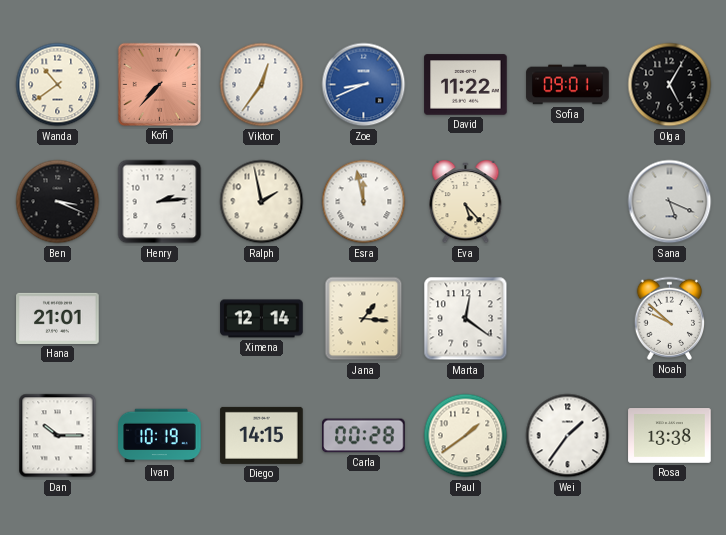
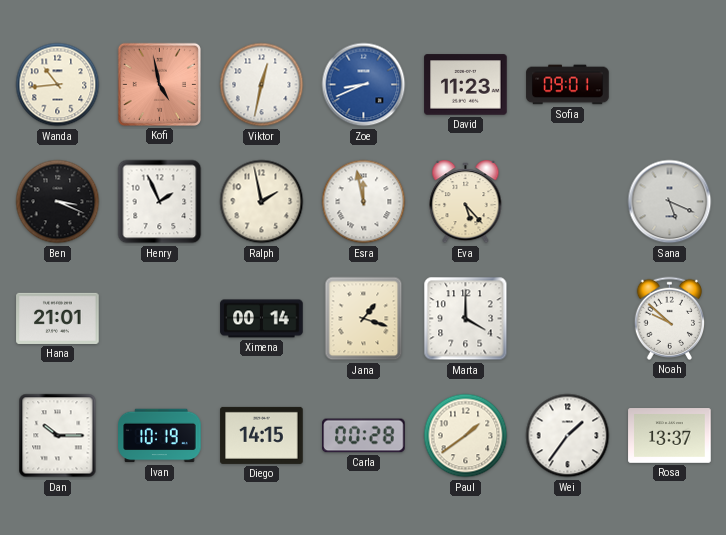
Wanda: 10:39 -> 10:44 (58, 85)
Kofi: 7:37 -> 4:58 (159, 84)
Viktor: 12:36 -> 12:32 (262, 85)
David: 11:22 -> 11:23 (466, 85)
Olga: 5:05 -> none (670, 85)
Henry: 2:14 -> 1:56 (160, 202)
Ximena: 12:14 -> 00:14 (262, 319)
Jana: 1:16 -> 1:18 (364, 319)
Marta: 12:21 -> 4:00 (466, 319)
Rosa: 13:38 -> 13:37 (670, 436)
